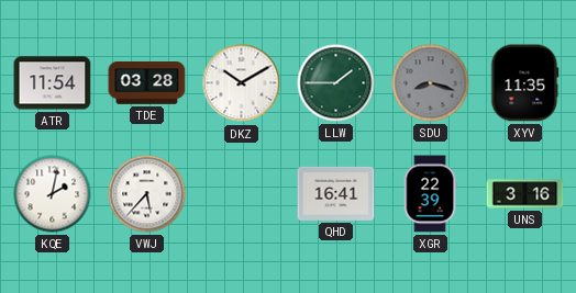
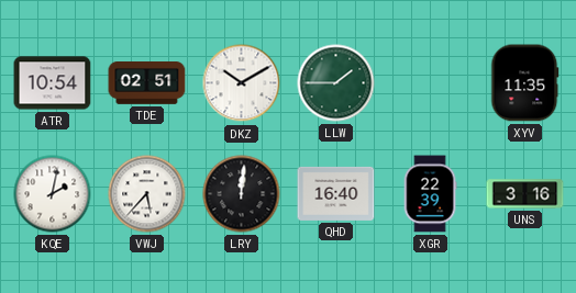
ATR: 11:54 -> 10:54 (53, 83)
TDE: 03:28 -> 02:51 (147, 83)
SDU: 8:18 -> none (431, 83)
LRY: none -> 12:01 (242, 194)
QHD: 16:41 -> 16:40 (336, 193)
